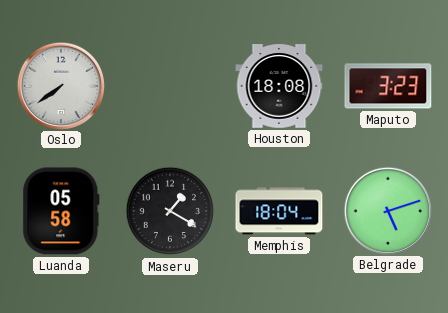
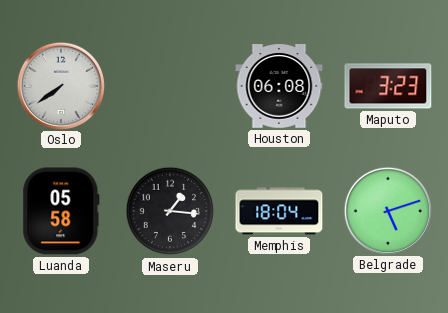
Houston: 18:08 -> 06:08 (279, 86)
Maseru: 1:20 -> 1:16 (170, 211)
